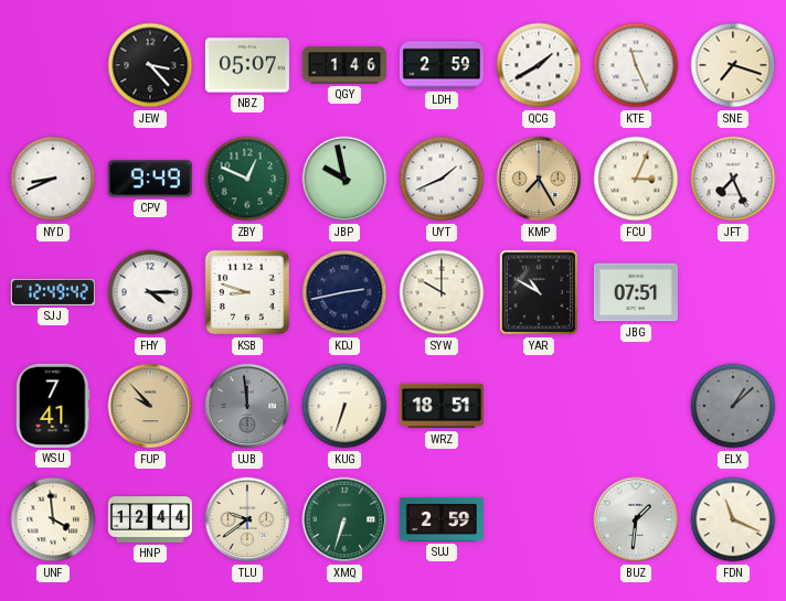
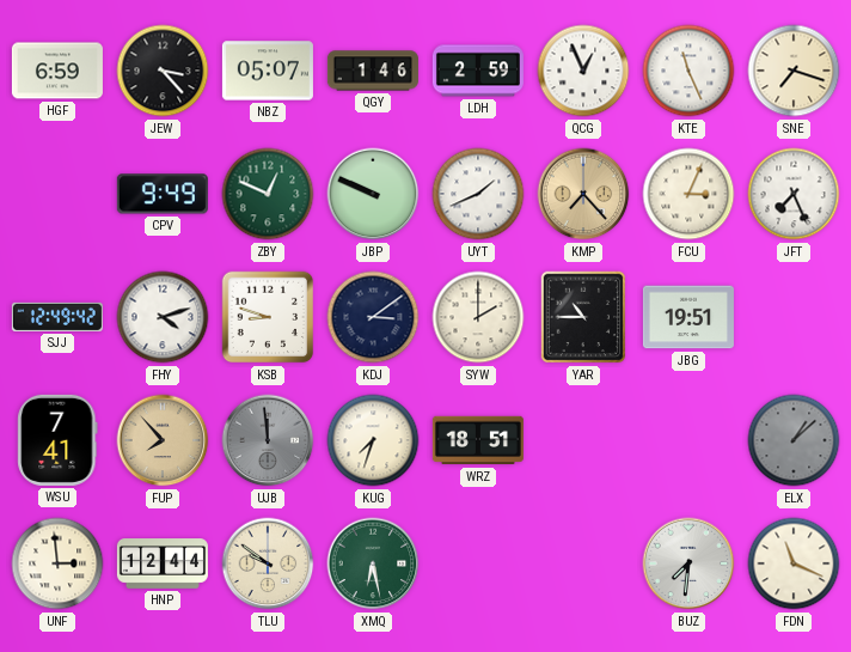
HGF: none -> 6:59 (57, 71)
QCG: 1:40 -> 12:56 (583, 71)
NYD: 8:41 -> none (53, 179)
JBP: 9:58 -> 9:49 (373, 194)
KMP: 7:25 -> 7:23 (583, 194)
FHY: 4:15 -> 4:12 (163, 317)
KDJ: 2:43 -> 3:09 (373, 317)
SYW: 10:00 -> 2:00 (478, 317)
YAR: 10:50 -> 10:45 (583, 317)
JBG: 07:51 -> 19:51 (688, 317)
FUP: 9:53 -> 7:53 (163, 440)
KUG: 6:33 -> 7:33 (373, 440)
UNF: 3:59 -> 2:59 (57, 563)
TLU: 9:39 -> 9:51 (268, 563)
XMQ: 6:33 -> 6:28 (373, 563)
SUJ: 2:59 -> none (442, 519)
BUZ: 1:31 -> 7:31 (688, 563)
